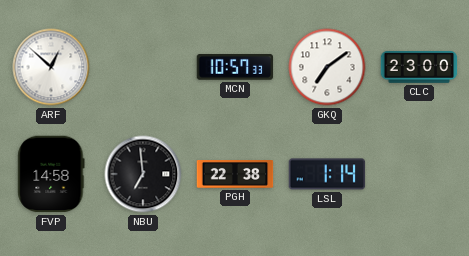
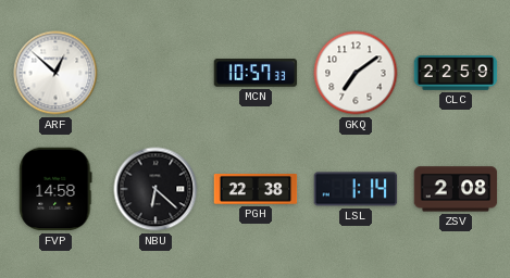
CLC: 23:00 -> 22:59 (456, 73)
NBU: 6:59 -> 6:22 (156, 189)
ZSV: none -> 2:08 (456, 189)
